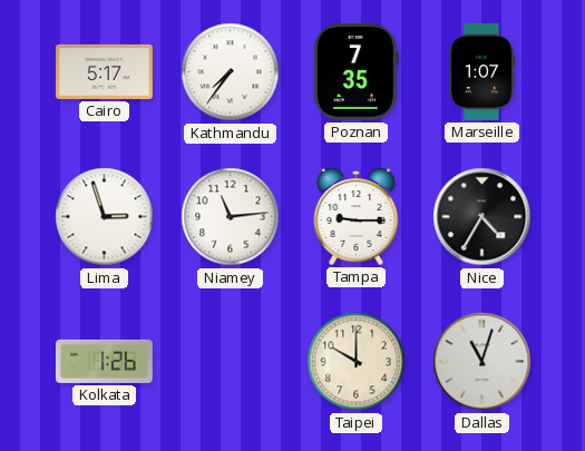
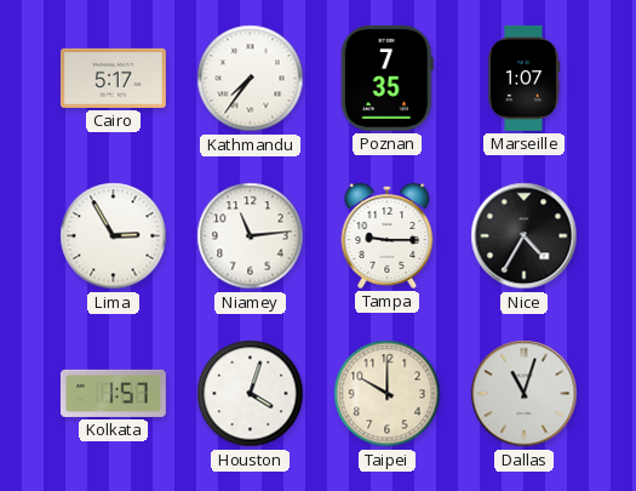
Lima: 2:57 -> 2:55 (114, 236)
Kolkata: 1:26 -> 1:57 (113, 393)
Houston: none -> 4:03 (251, 394)
